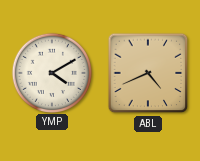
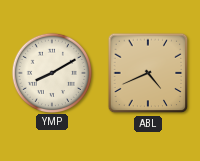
YMP: 4:10 -> 8:10 (51, 72)
